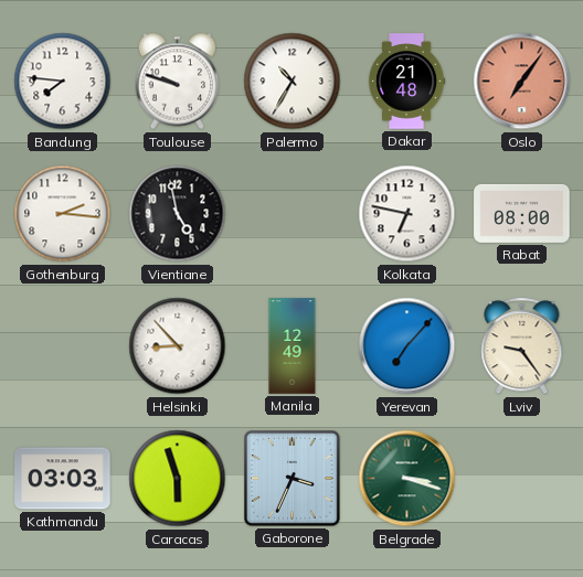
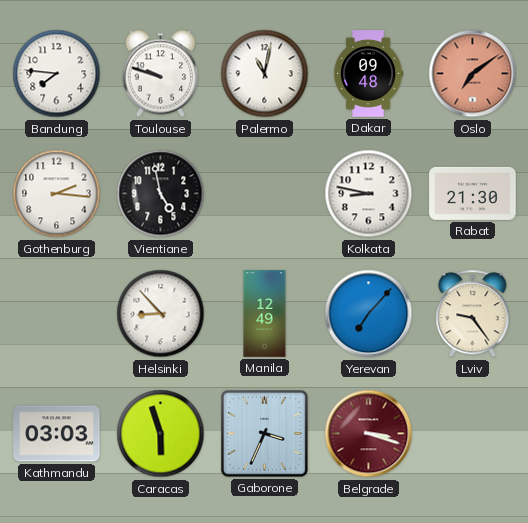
Palermo: 10:35 -> 11:02 (265, 74)
Dakar: 21:48 -> 09:48 (368, 74)
Oslo: 7:06 -> 7:09 (473, 74)
Kolkata: 6:47 -> 8:47 (369, 194)
Rabat: 08:00 -> 21:30 (473, 193)
Belgrade dial: green -> burgundy (369, 434)
